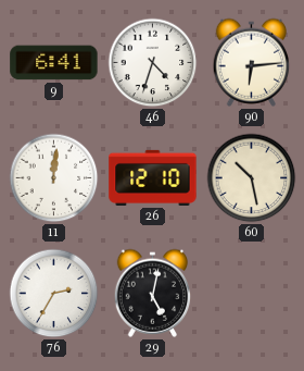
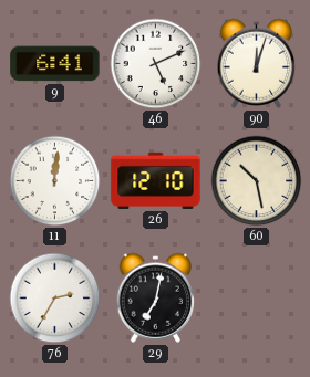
46: 4:33 -> 5:11 (156, 64)
90: 6:14 -> 12:03 (257, 63)
29: 5:02 -> 7:02 (156, 297)
